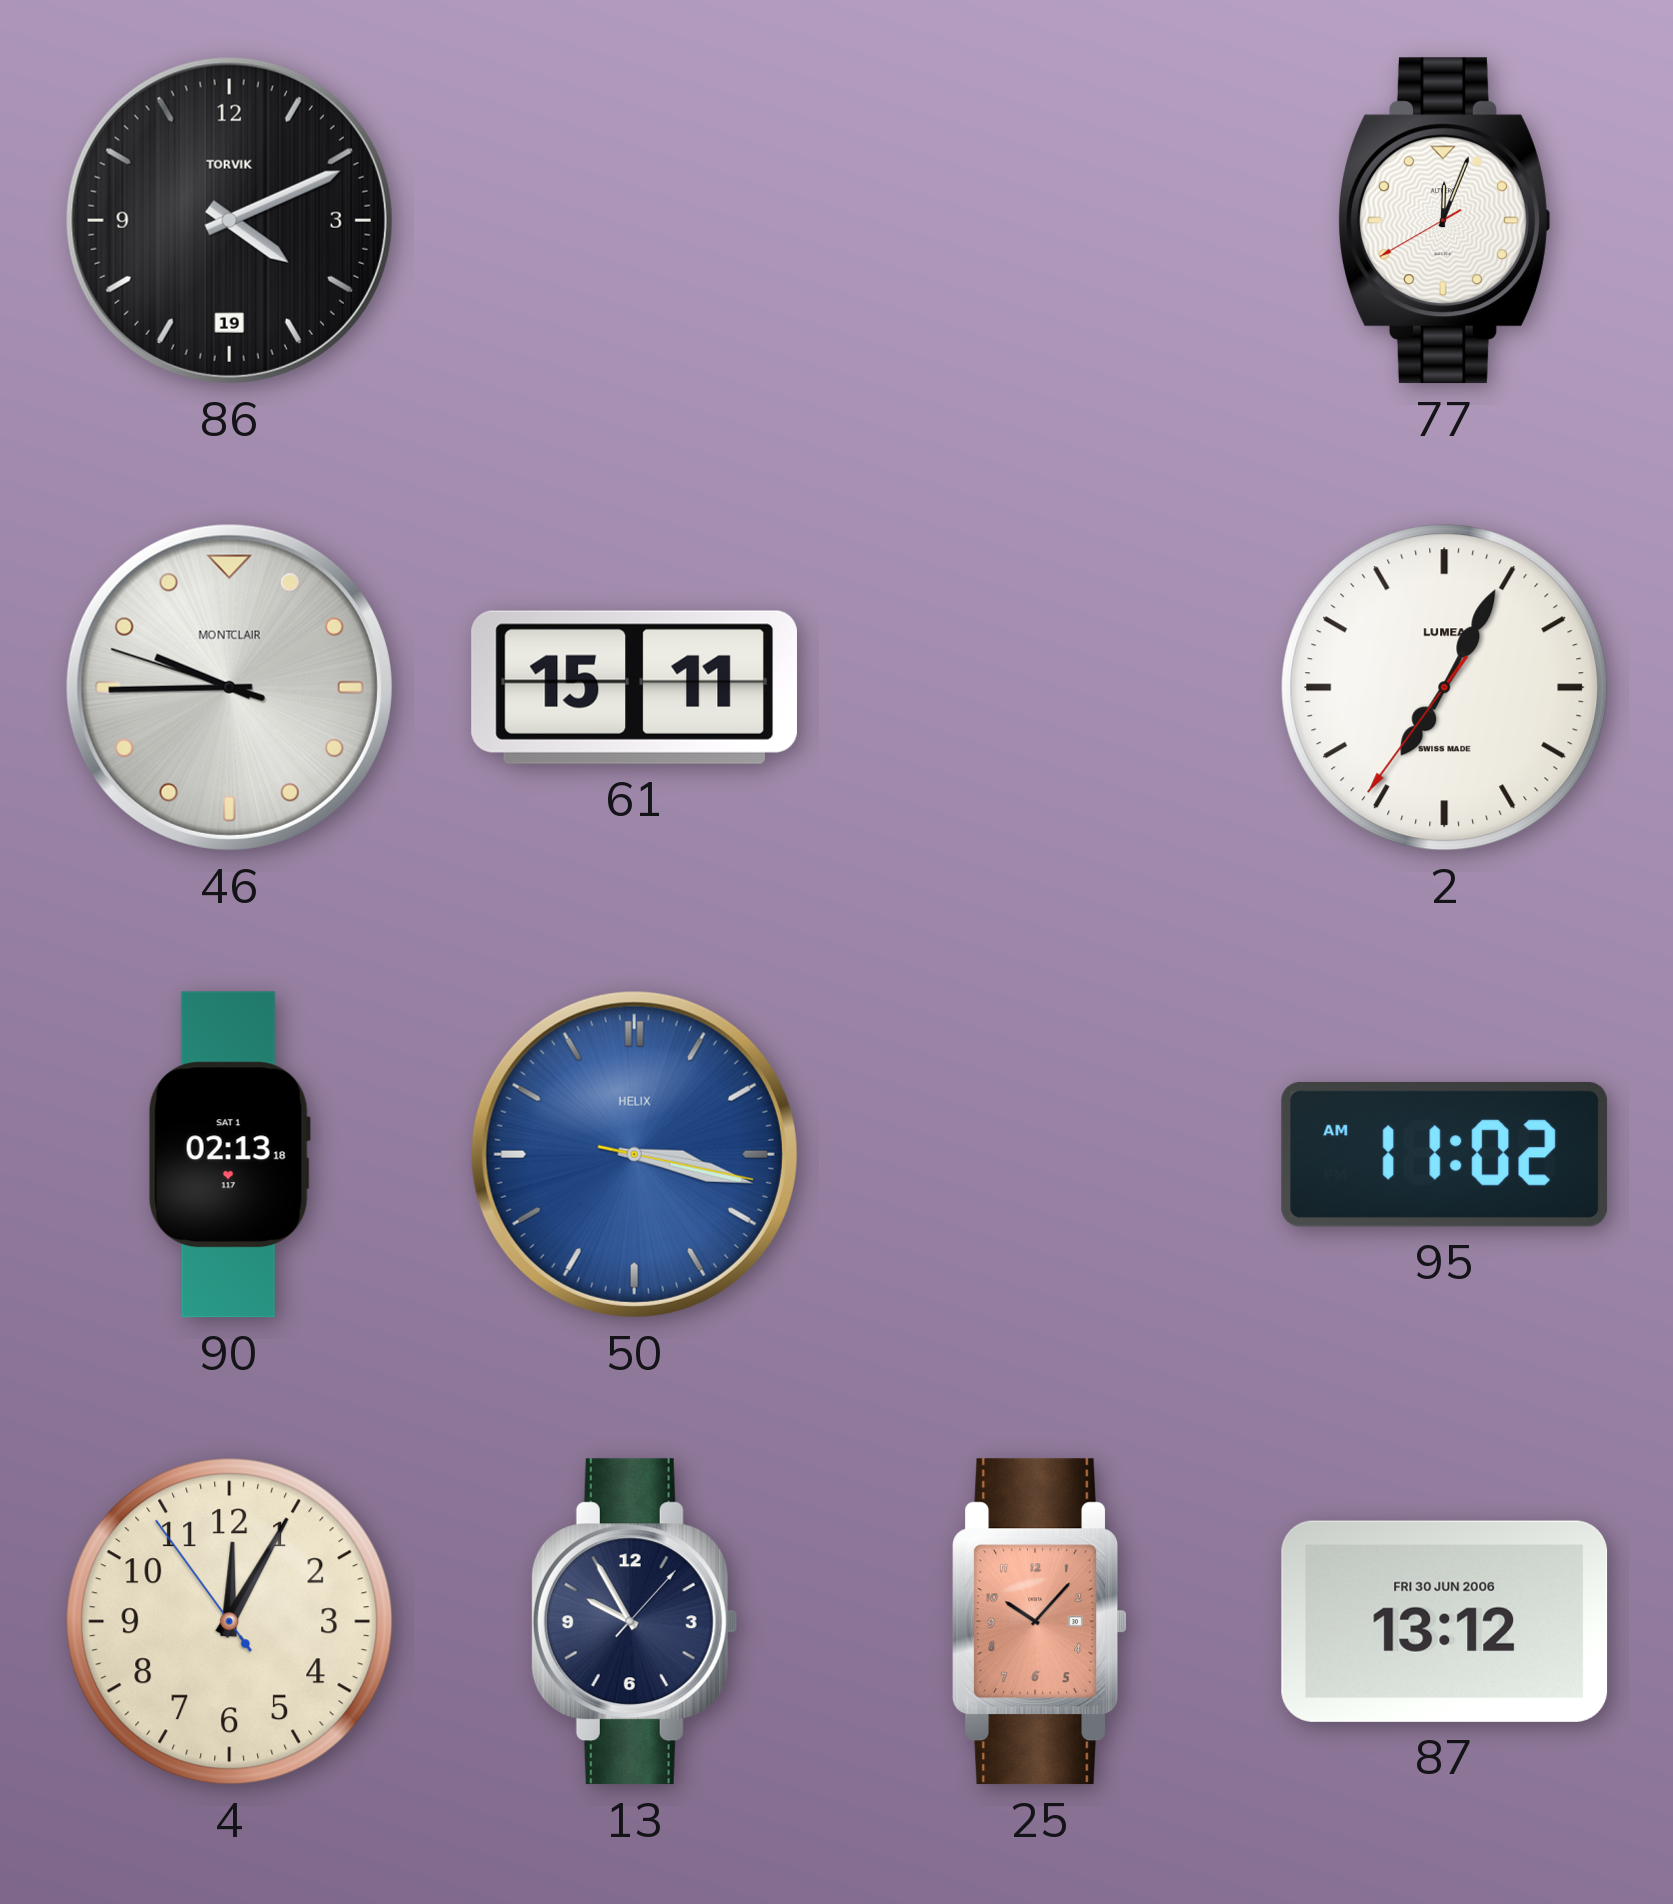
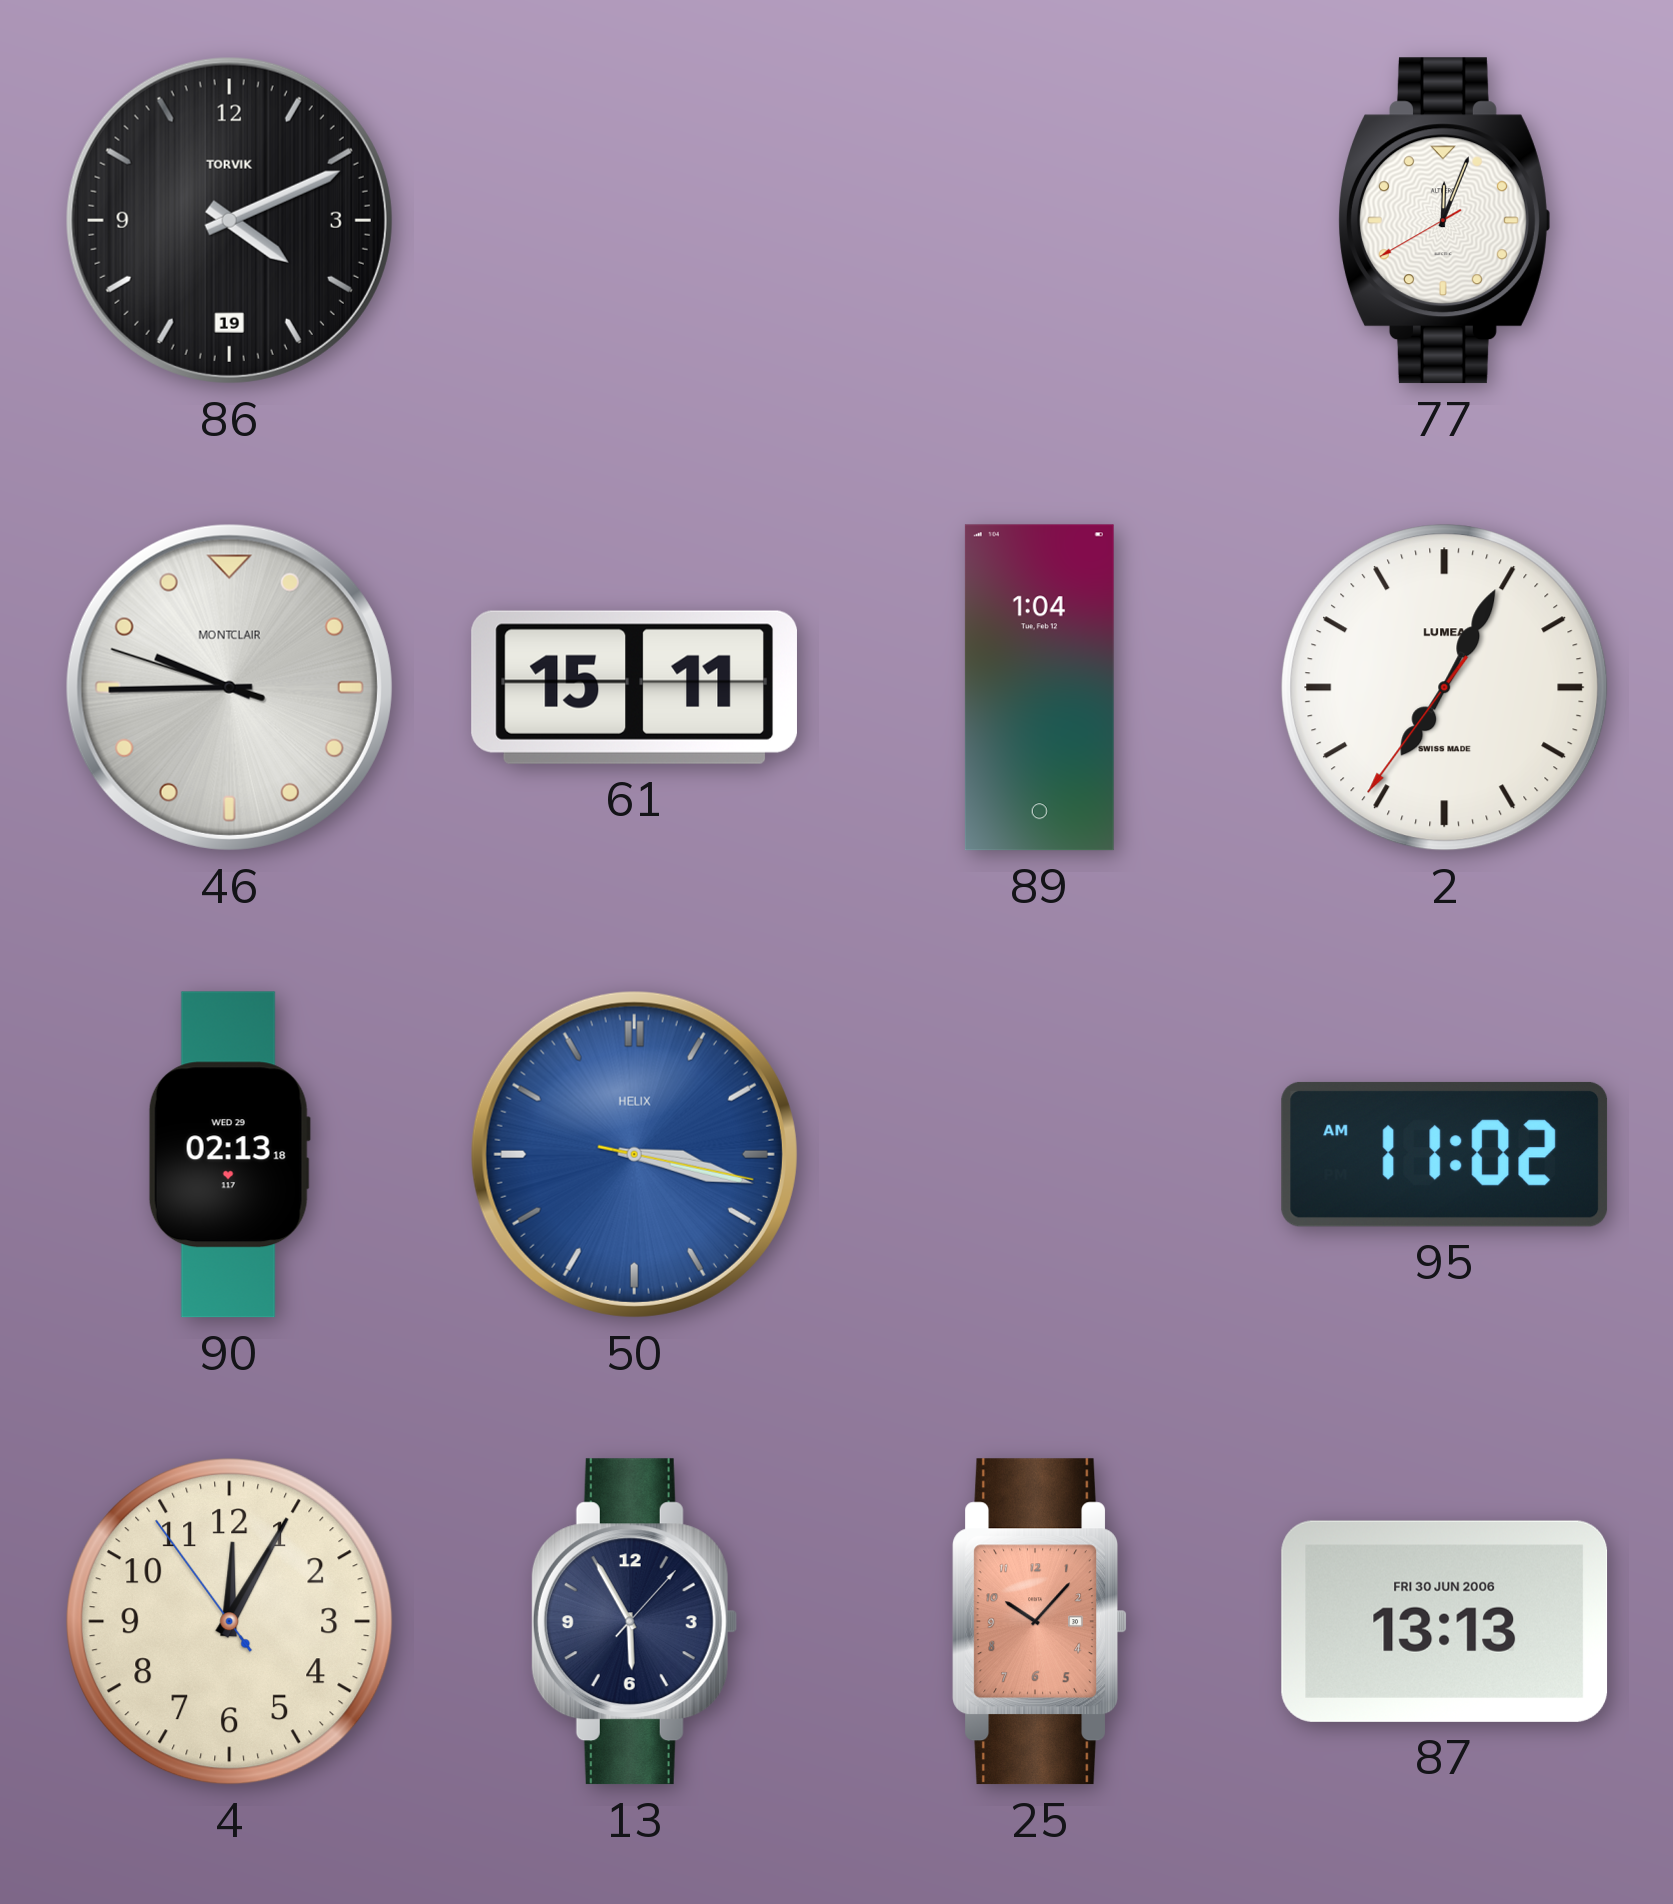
89: none -> 1:04 (1039, 688)
90 date: SAT 1 -> WED 29 (229, 1155)
13: 9:55 -> 5:55 (634, 1622)
87: 13:12 -> 13:13 (1445, 1621)
